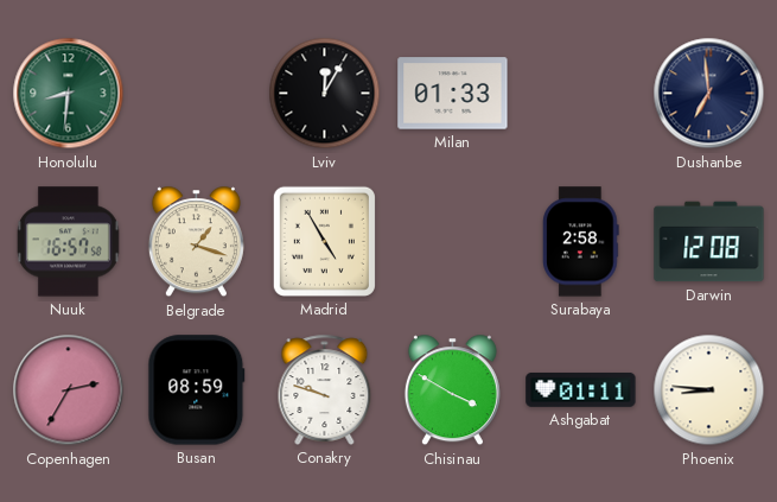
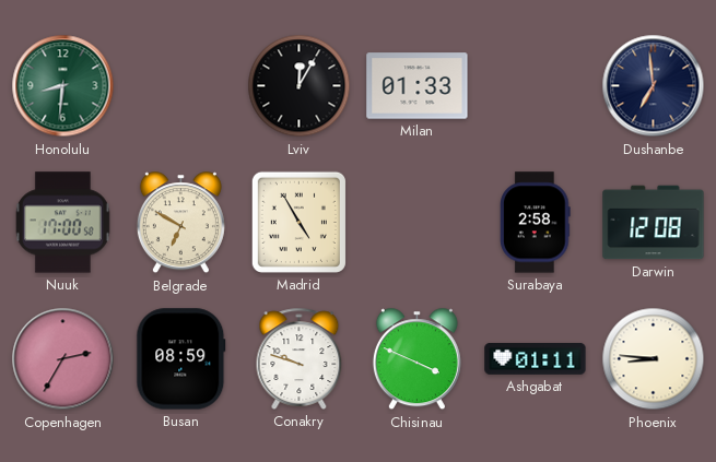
Nuuk: 16:57 -> 17:00 (62, 223)
Belgrade: 1:18 -> 6:50 (180, 223)
Chisinau: 3:50 -> 3:49 (416, 359)
